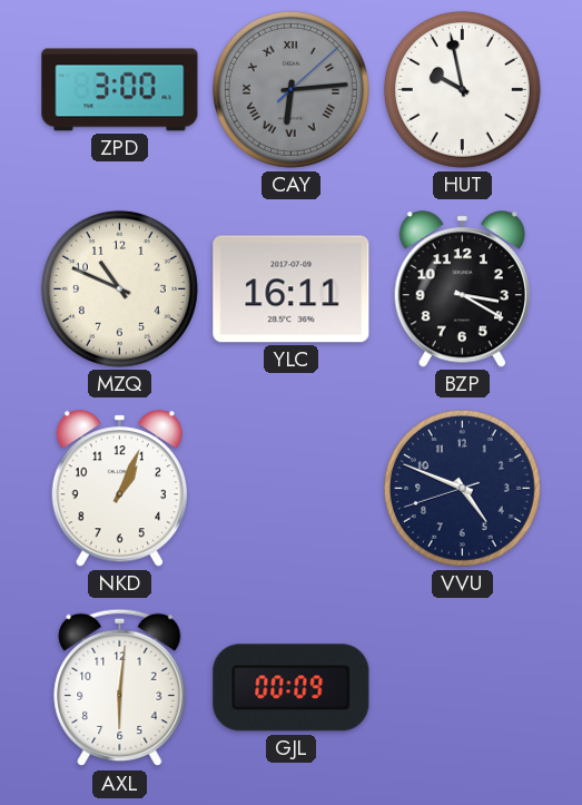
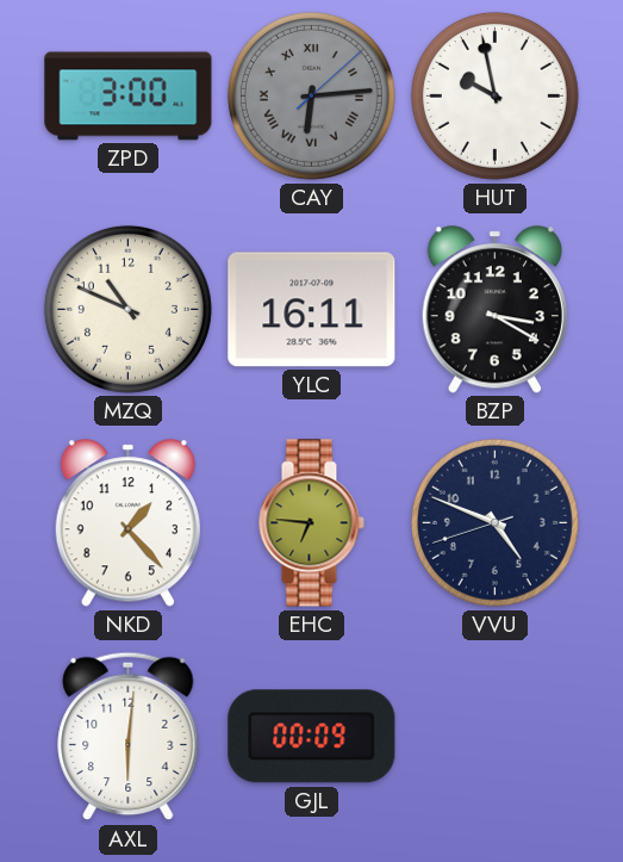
NKD: 1:04 -> 1:23 (127, 523)
EHC: none -> 6:46 (311, 523)
